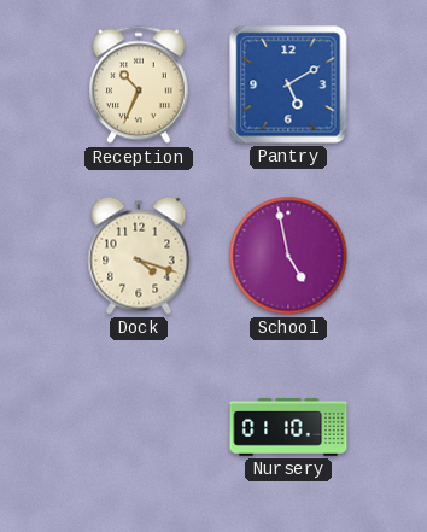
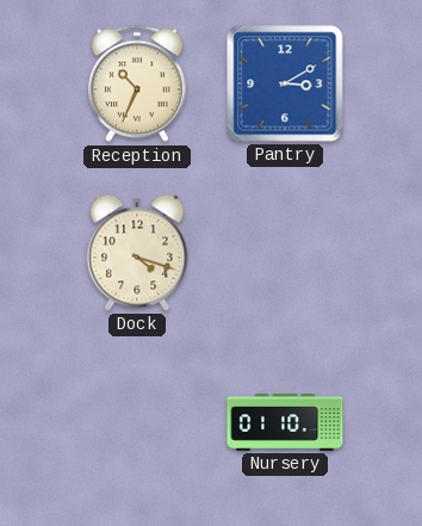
Pantry: 5:10 -> 3:10 (285, 83)
School: 4:58 -> none (288, 256)
